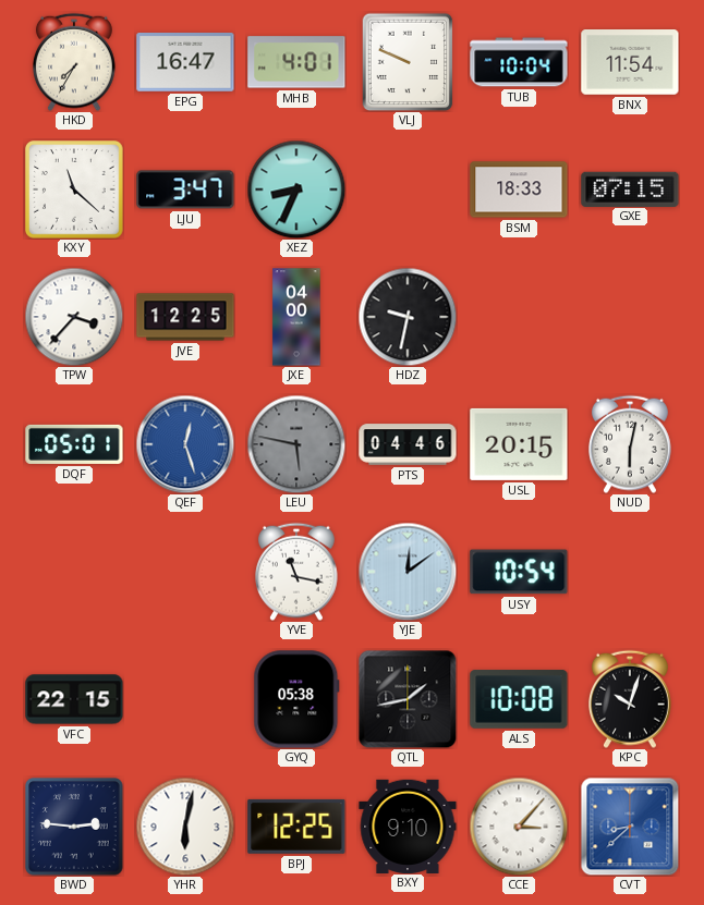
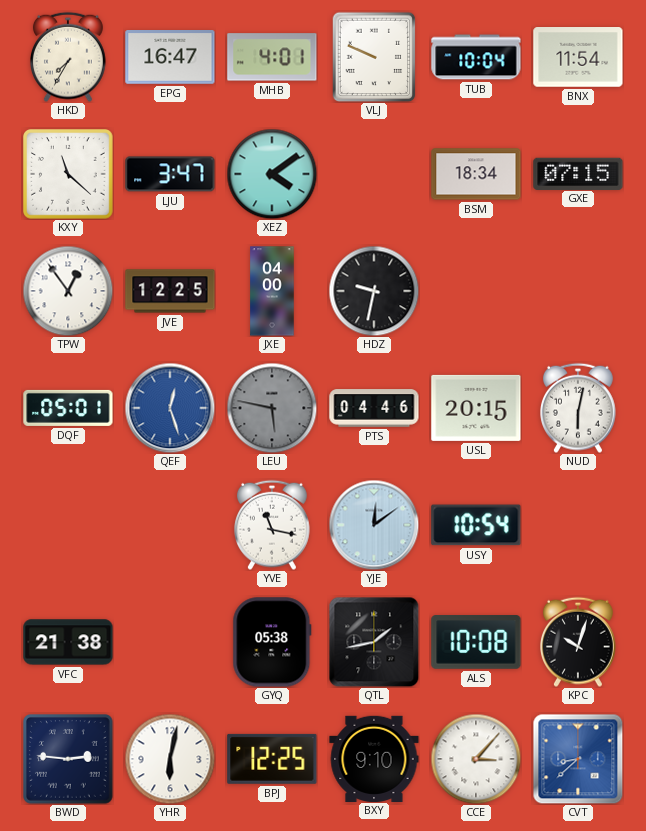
XEZ: 8:34 -> 4:09 (272, 174)
BSM: 18:33 -> 18:34 (476, 174)
TPW: 3:37 -> 12:54 (68, 291)
VFC: 22:15 -> 21:38 (68, 642)
